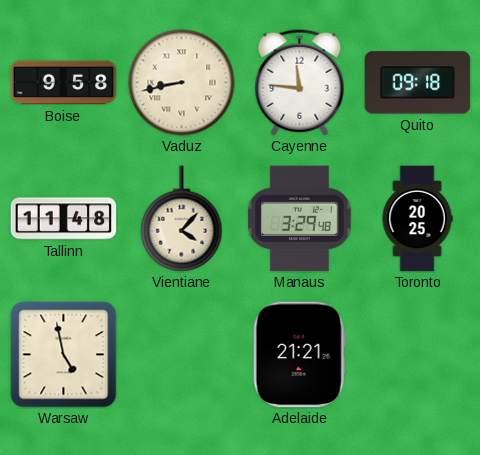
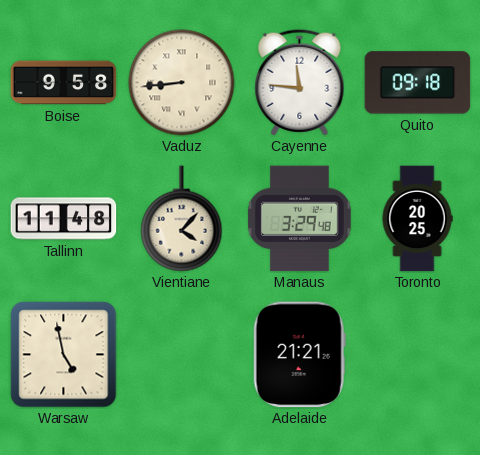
Vaduz: 8:43 -> 8:44 (182, 83)
